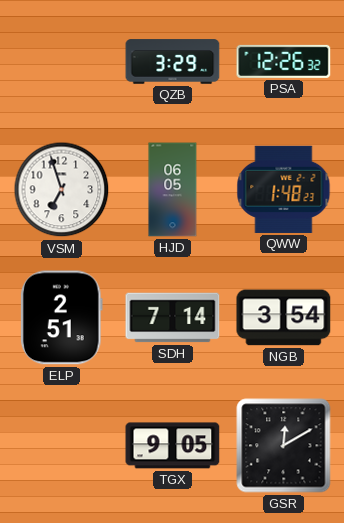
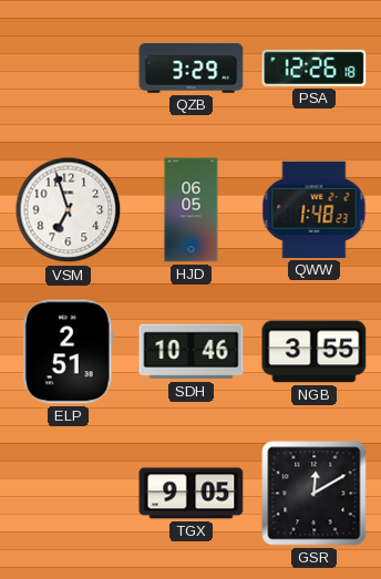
PSA: 12:26:32 -> 12:26:18 (315, 68)
SDH: 7:14 -> 10:46 (192, 352)
NGB: 3:54 -> 3:55 (315, 352)
